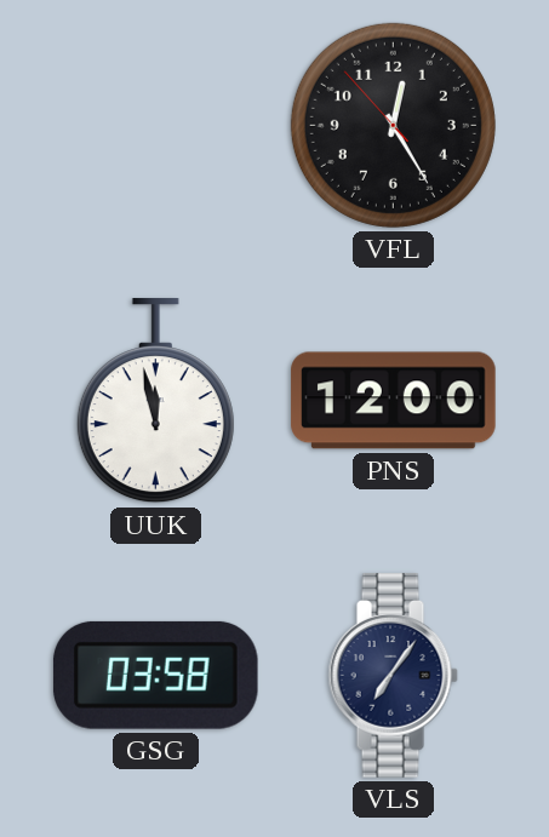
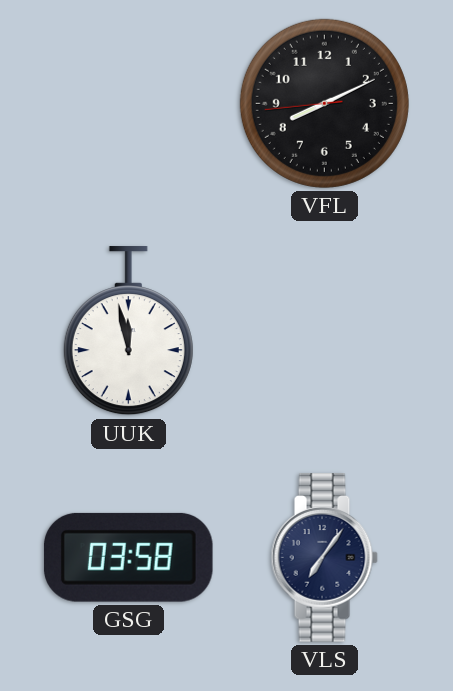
VFL: 12:24 -> 8:10 (324, 103)
PNS: 12:00 -> none (394, 401)
